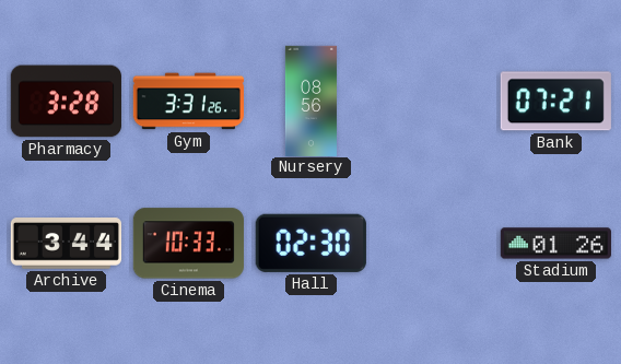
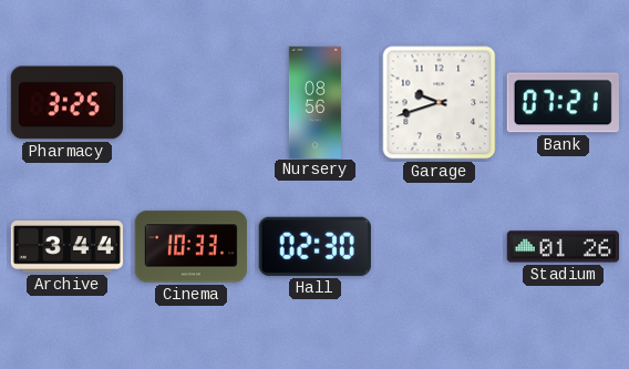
Pharmacy: 3:28 -> 3:25 (66, 103)
Gym: 3:31 -> none (188, 102)
Garage: none -> 9:42 (440, 103)
